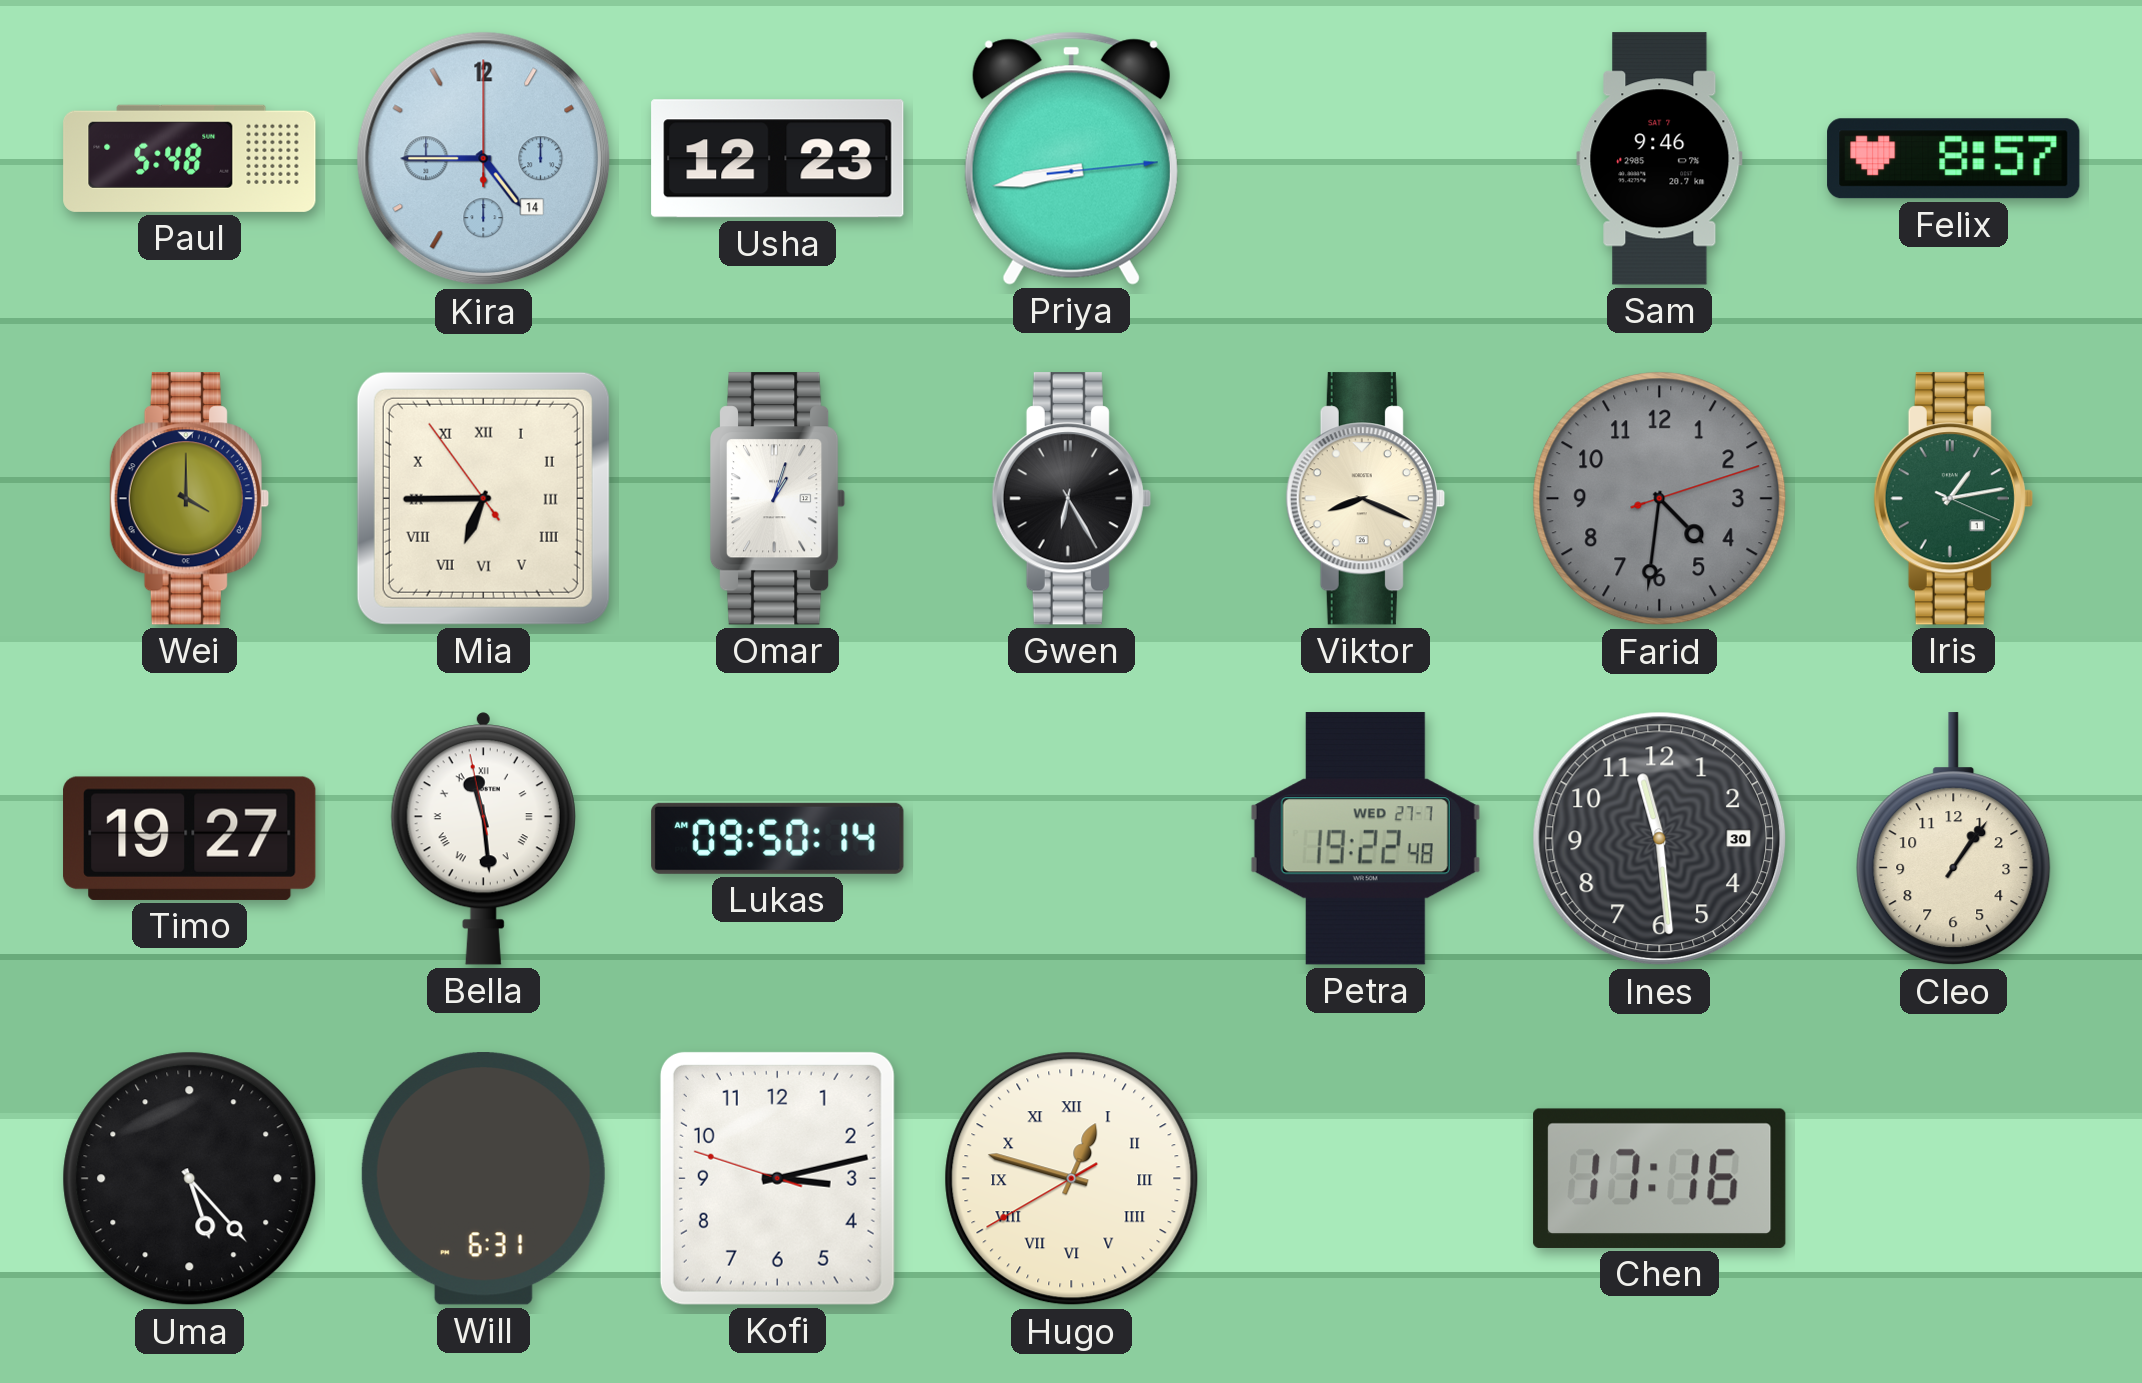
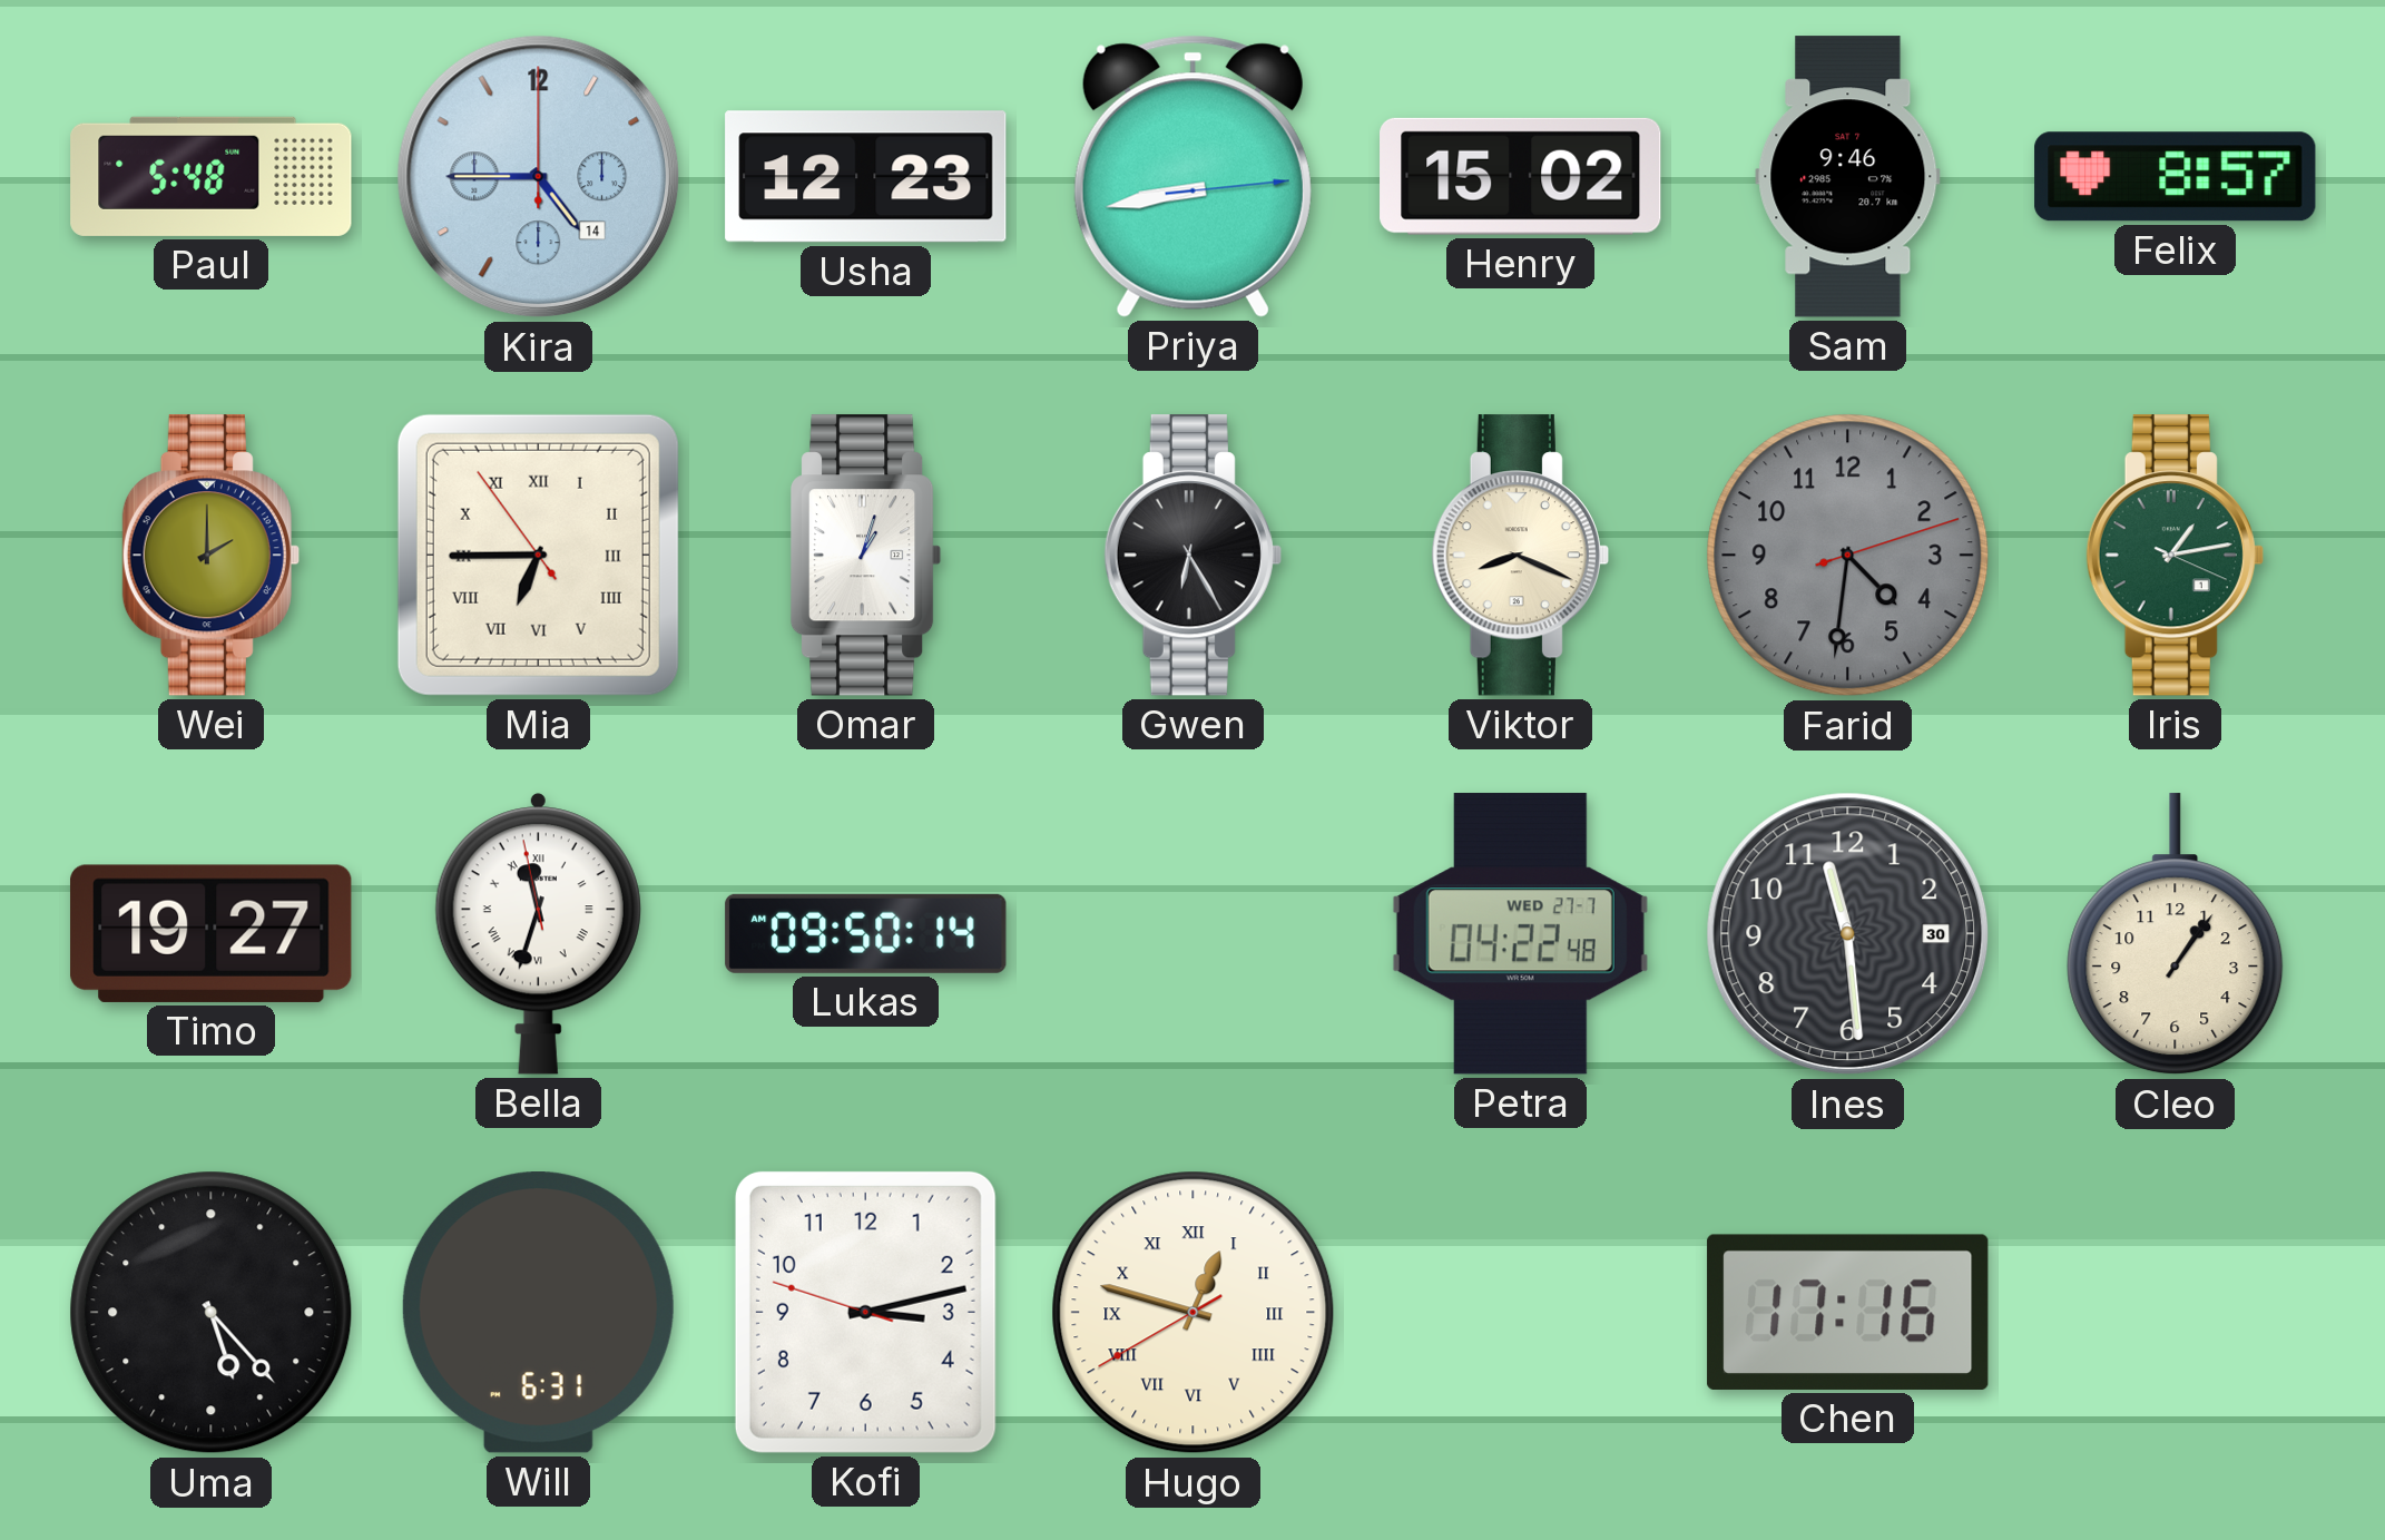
Henry: none -> 15:02 (1521, 176)
Wei: 4:00 -> 2:00 (210, 556)
Bella: 11:28 -> 11:32 (538, 933)
Petra: 19:22 -> 04:22 (1520, 934)
